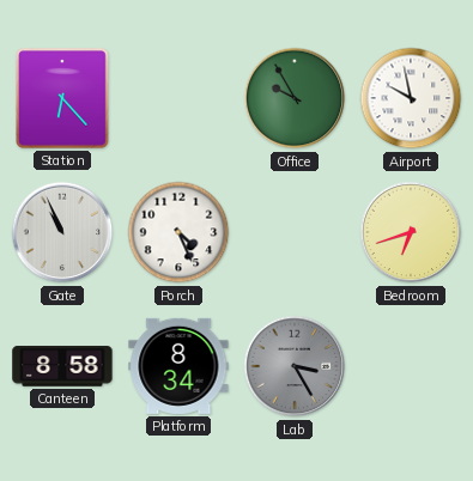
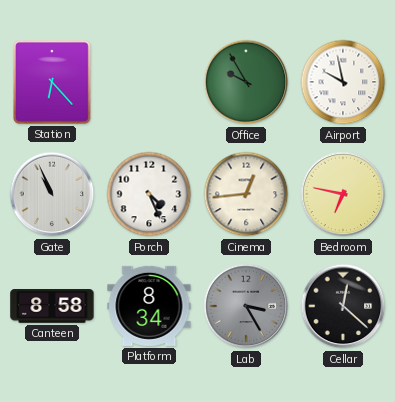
Cinema: none -> 12:44 (246, 194)
Bedroom: 6:42 -> 6:47 (343, 194)
Cellar: none -> 12:22 (343, 306)
